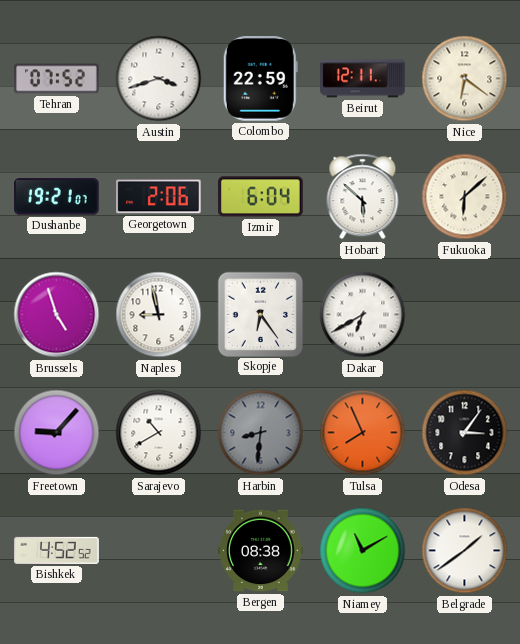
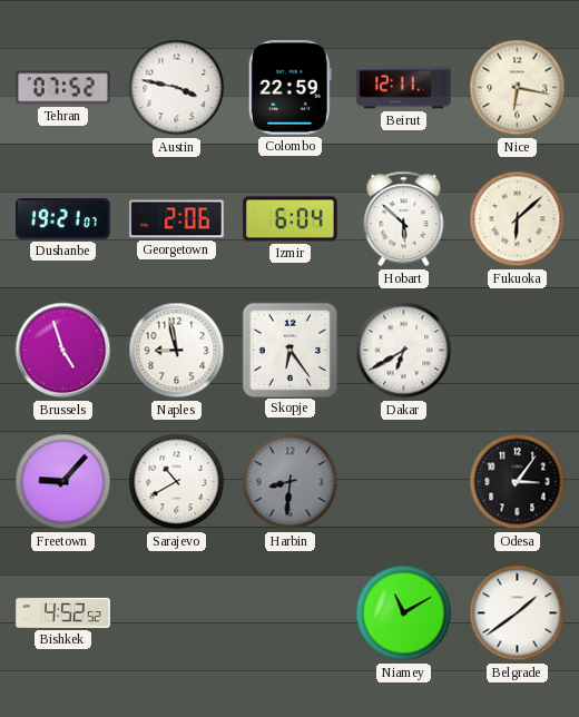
Austin: 3:42 -> 3:47 (177, 88)
Nice: 6:21 -> 6:17 (518, 88)
Tulsa: 7:56 -> none (363, 433)
Bergen: 08:38 -> none (261, 551)
